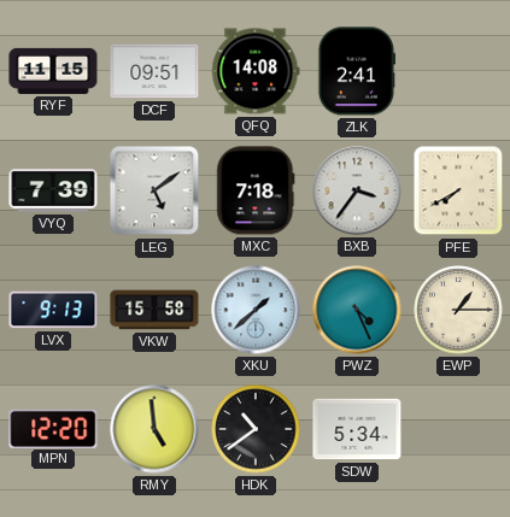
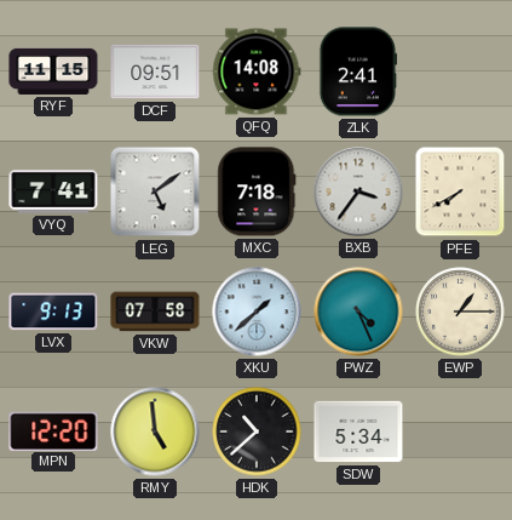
VYQ: 7:39 -> 7:41 (53, 192)
VKW: 15:58 -> 07:58 (155, 312)
HDK: 10:39 -> 10:38 (257, 432)
